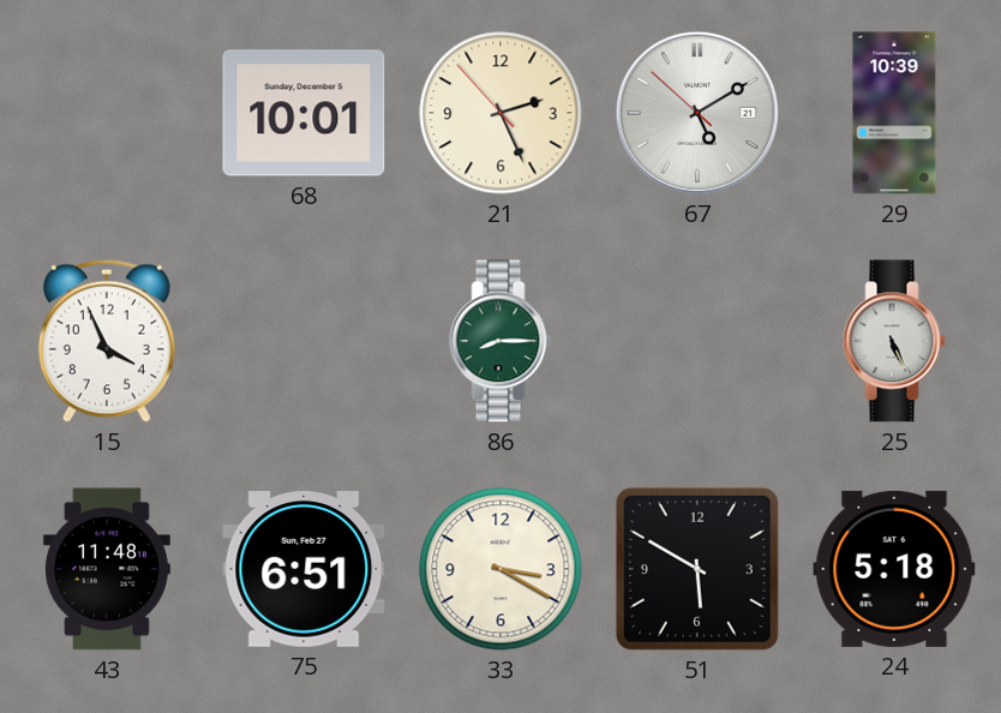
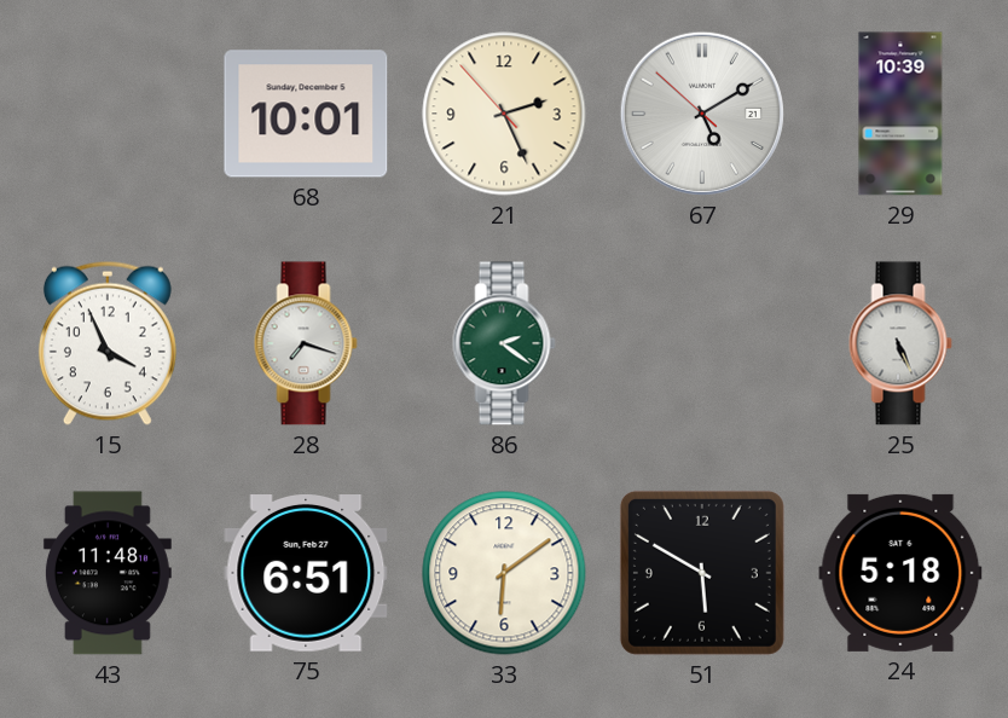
28: none -> 7:18 (306, 343)
86: 8:15 -> 2:21 (504, 343)
33: 3:20 -> 6:09 (504, 573)
